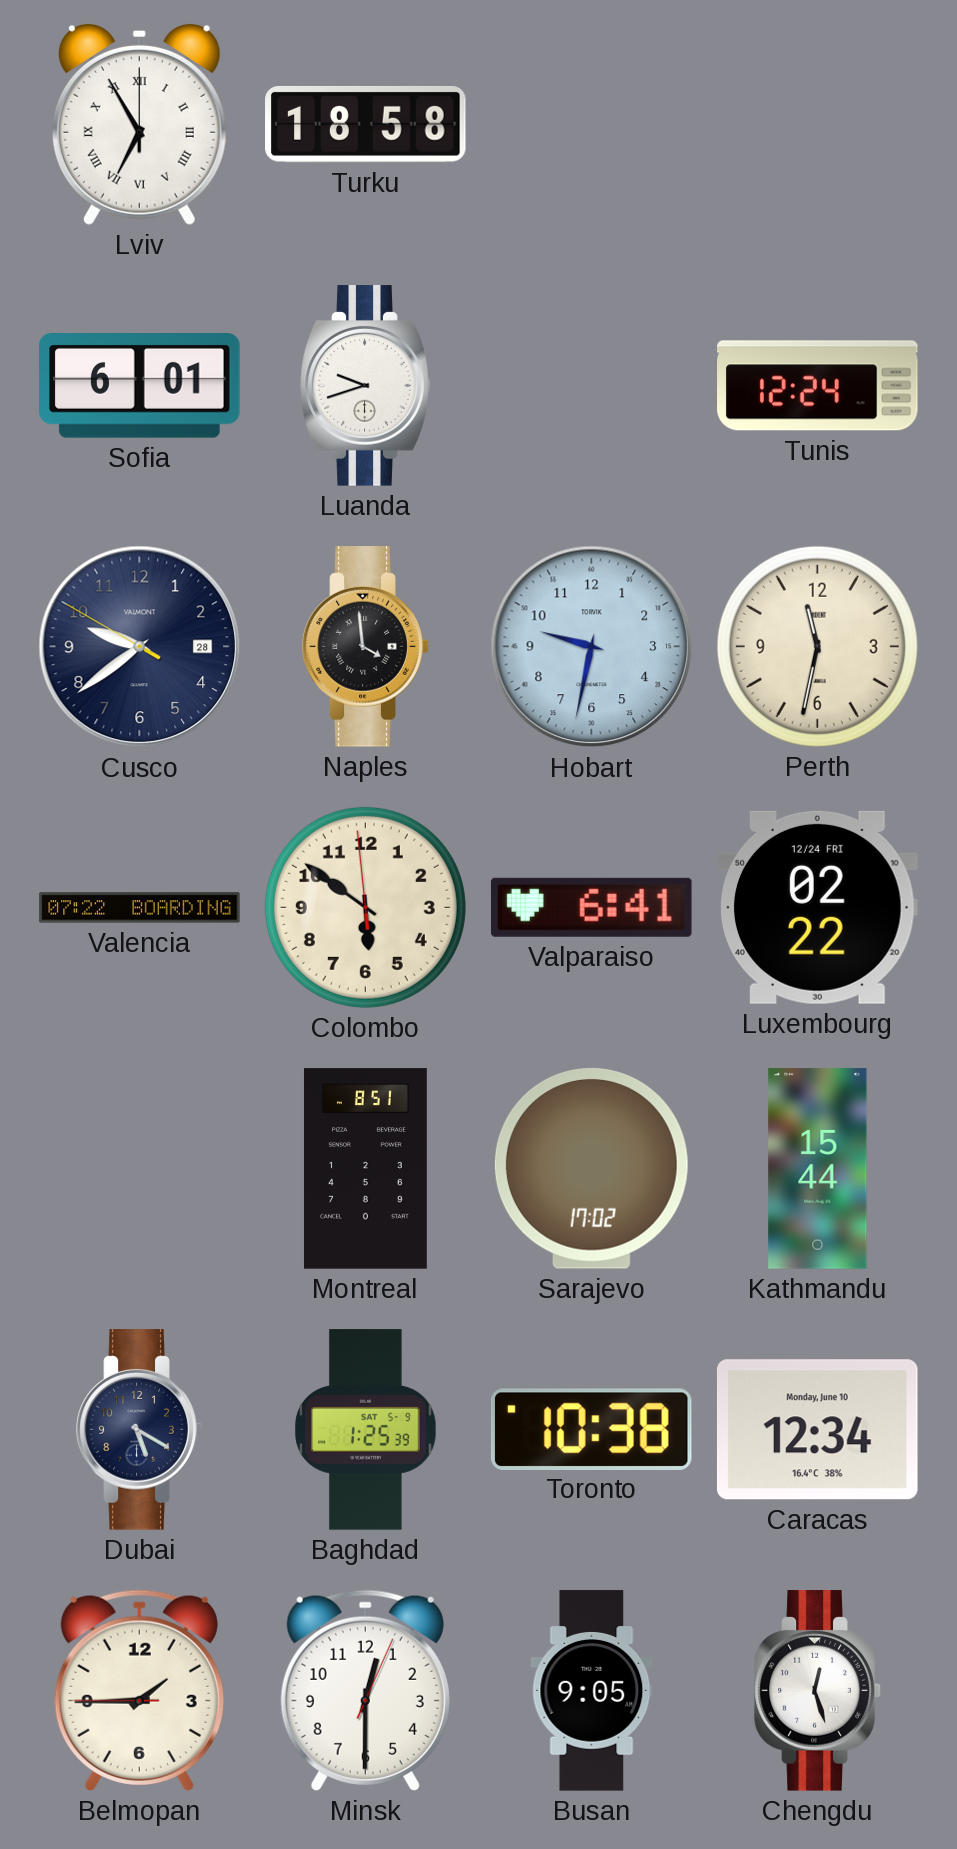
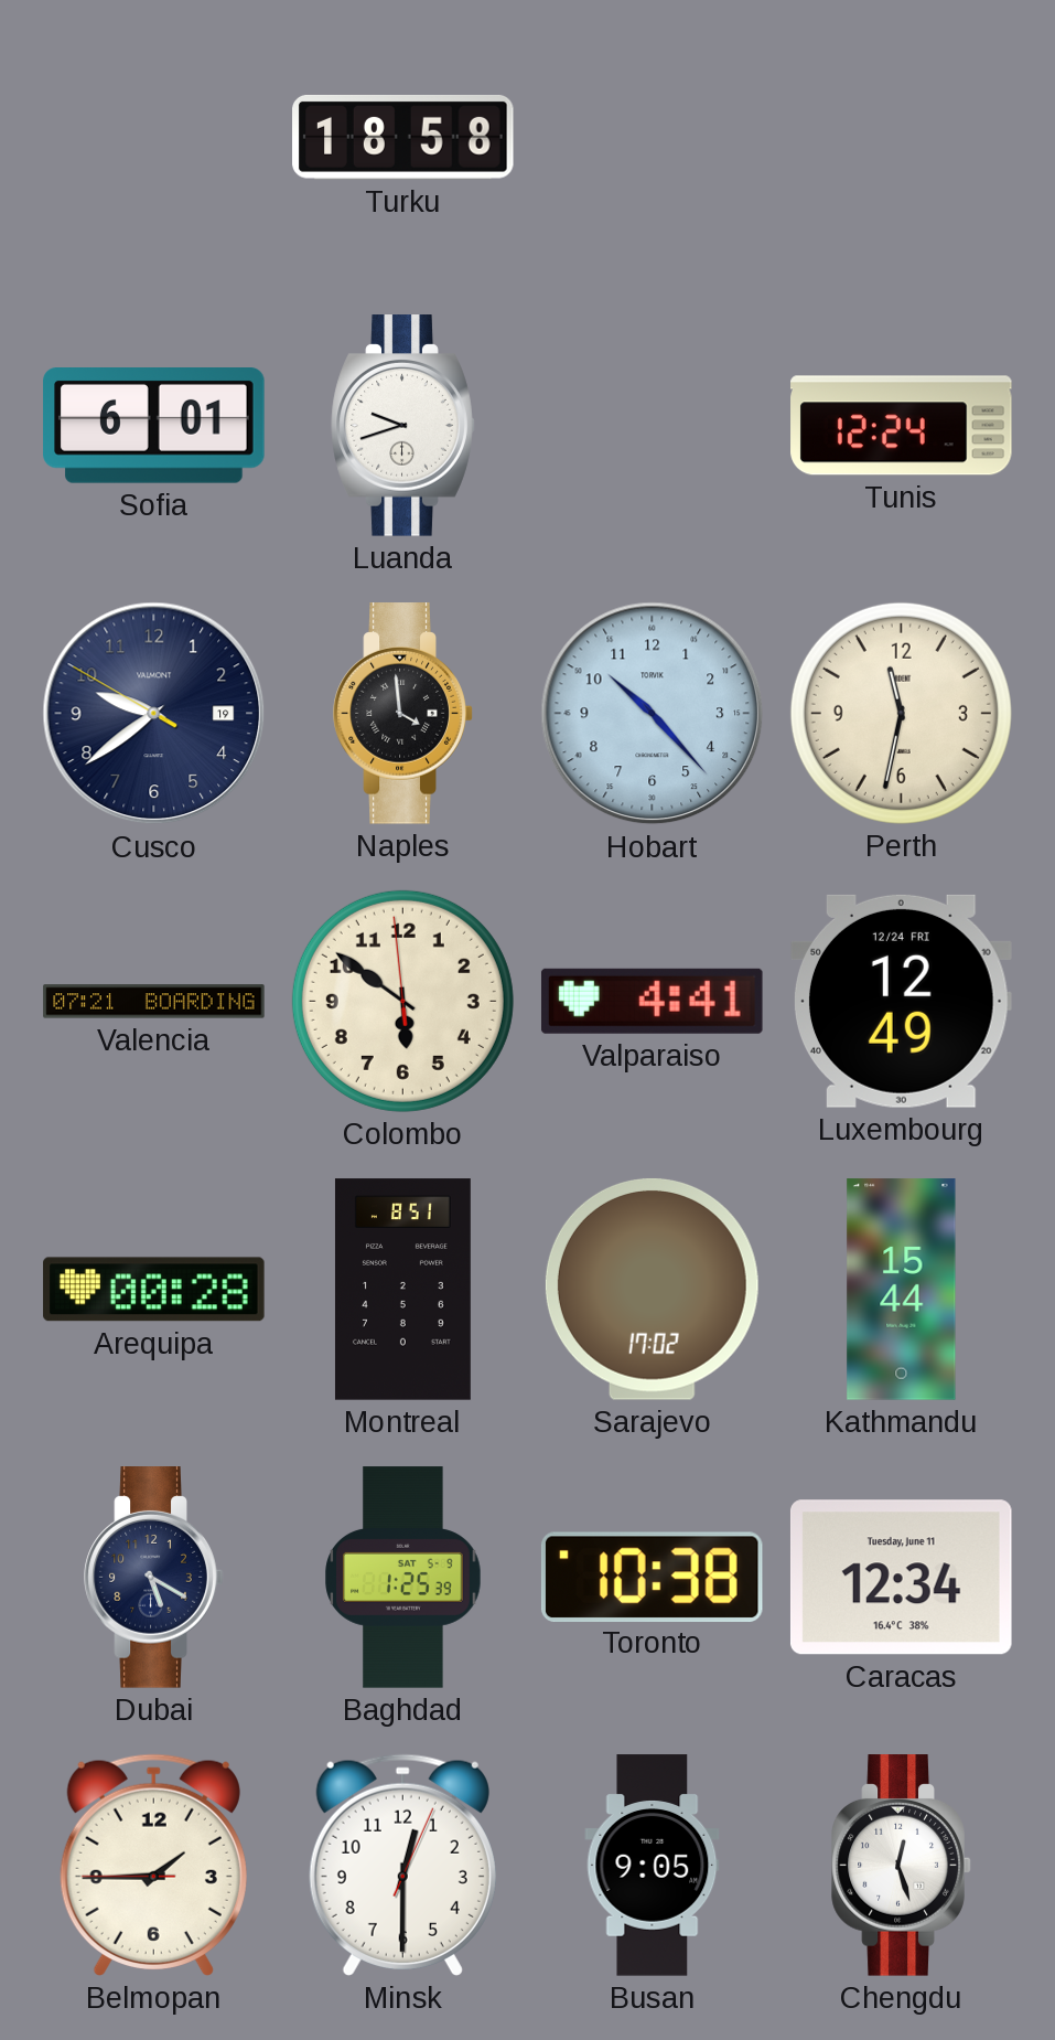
Lviv: 6:55 -> none (139, 124)
Cusco date: 28 -> 19 (154, 714)
Hobart: 9:32 -> 10:23 (653, 714)
Valencia: 07:22 -> 07:21 (154, 1002)
Valparaiso: 6:41 -> 4:41 (652, 1001)
Luxembourg: 02:22 -> 12:49 (901, 1001)
Arequipa: none -> 00:28 (154, 1290)
Caracas date: Monday, June 10 -> Tuesday, June 11 (901, 1578)
